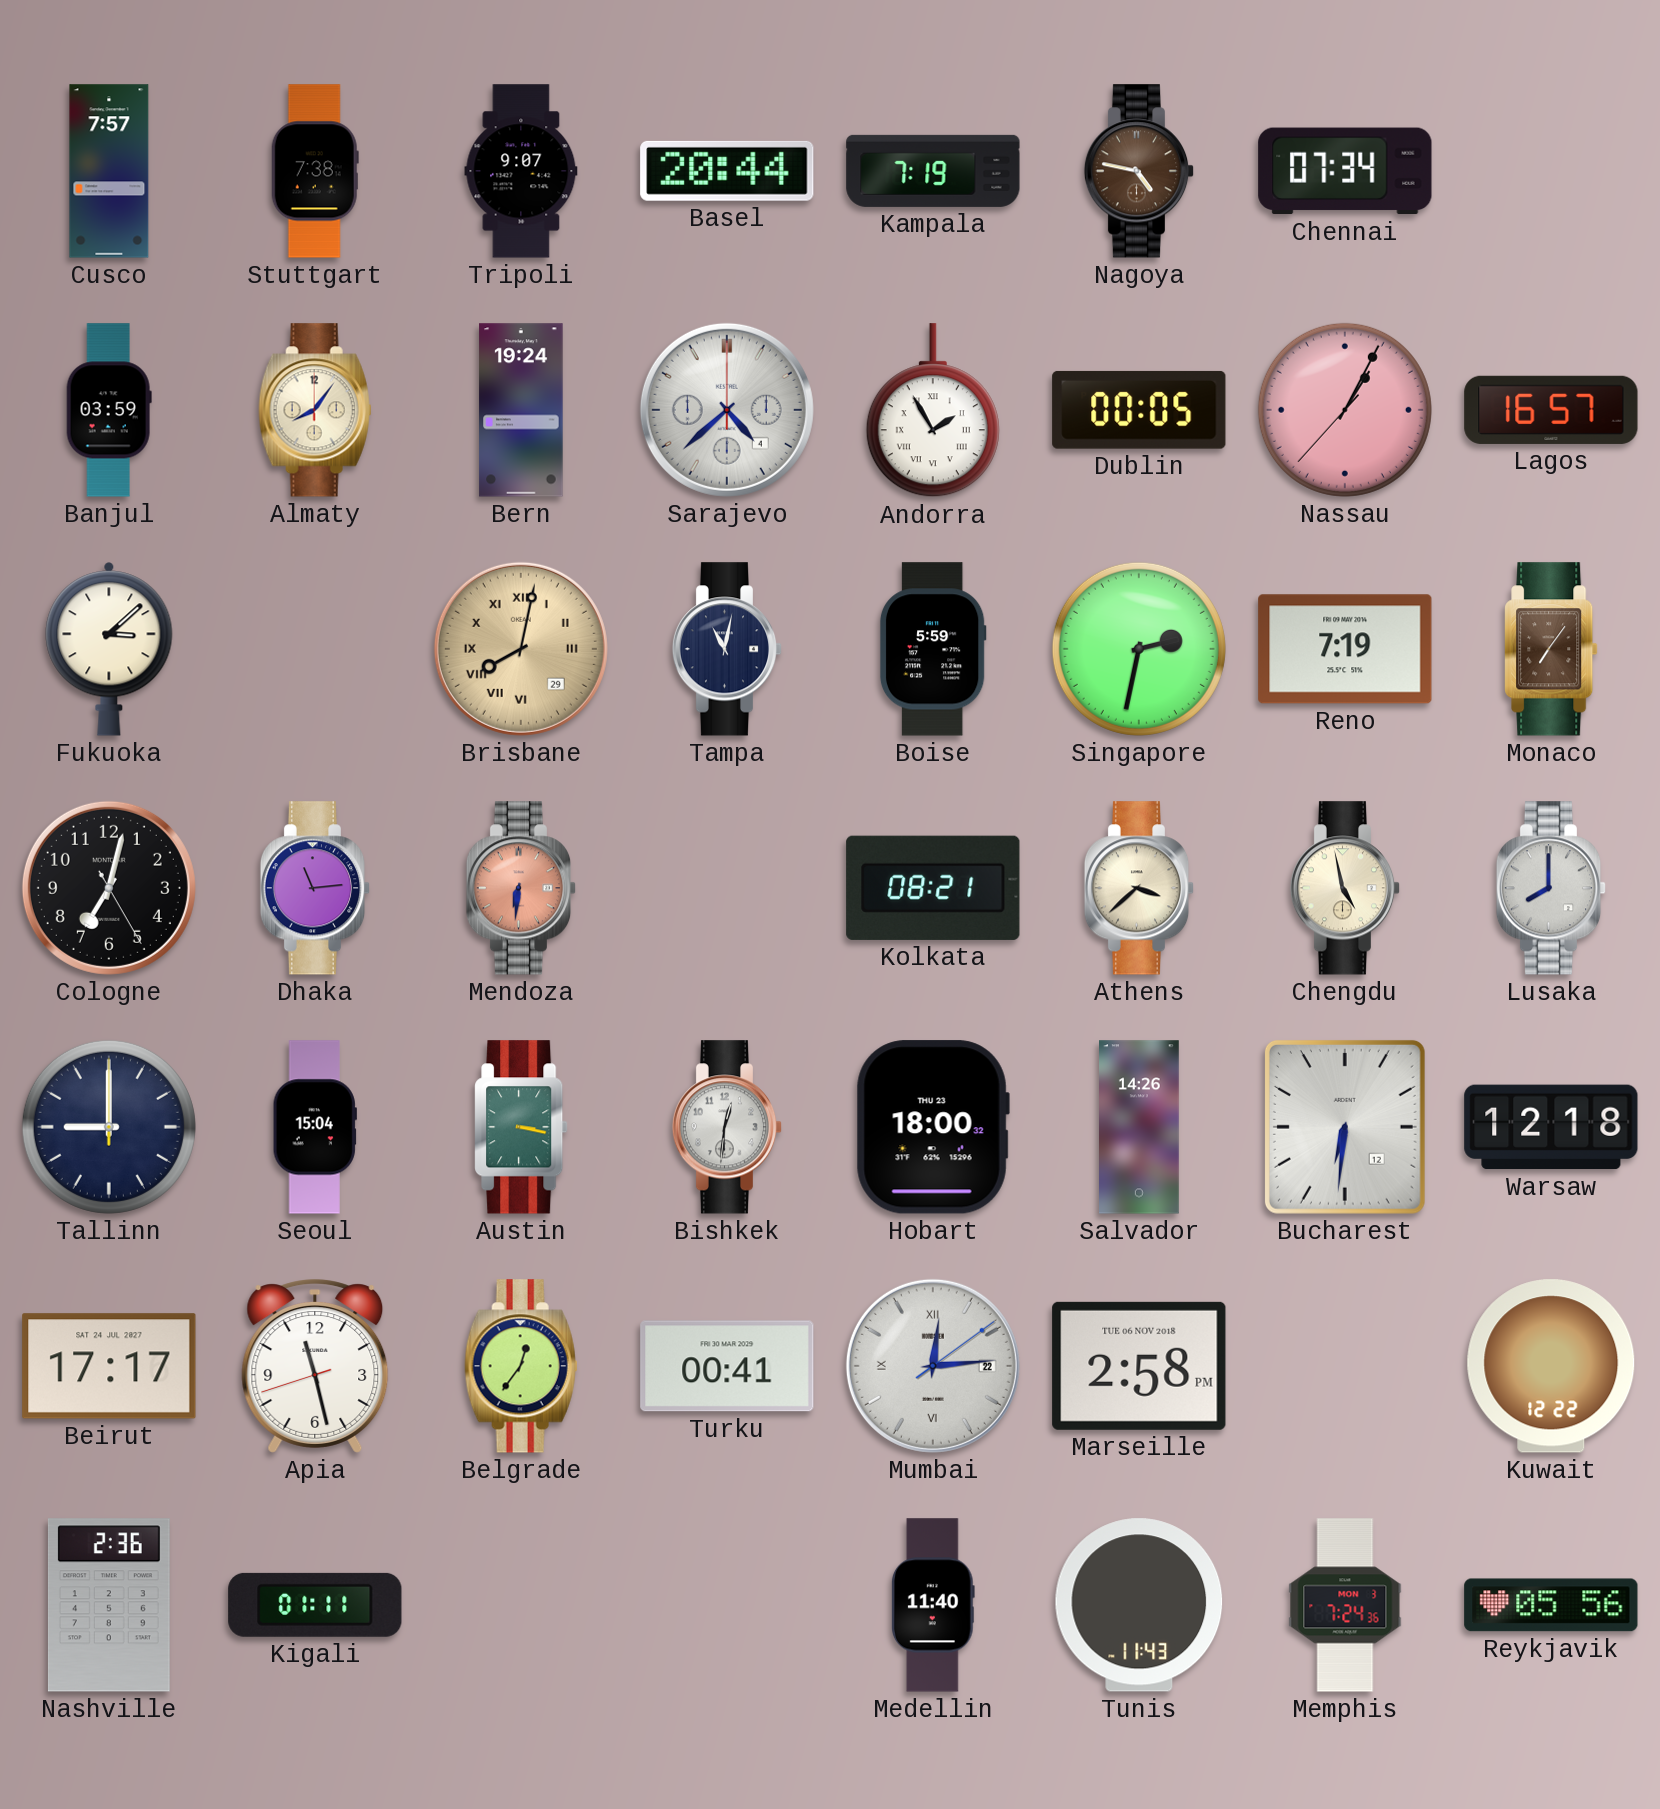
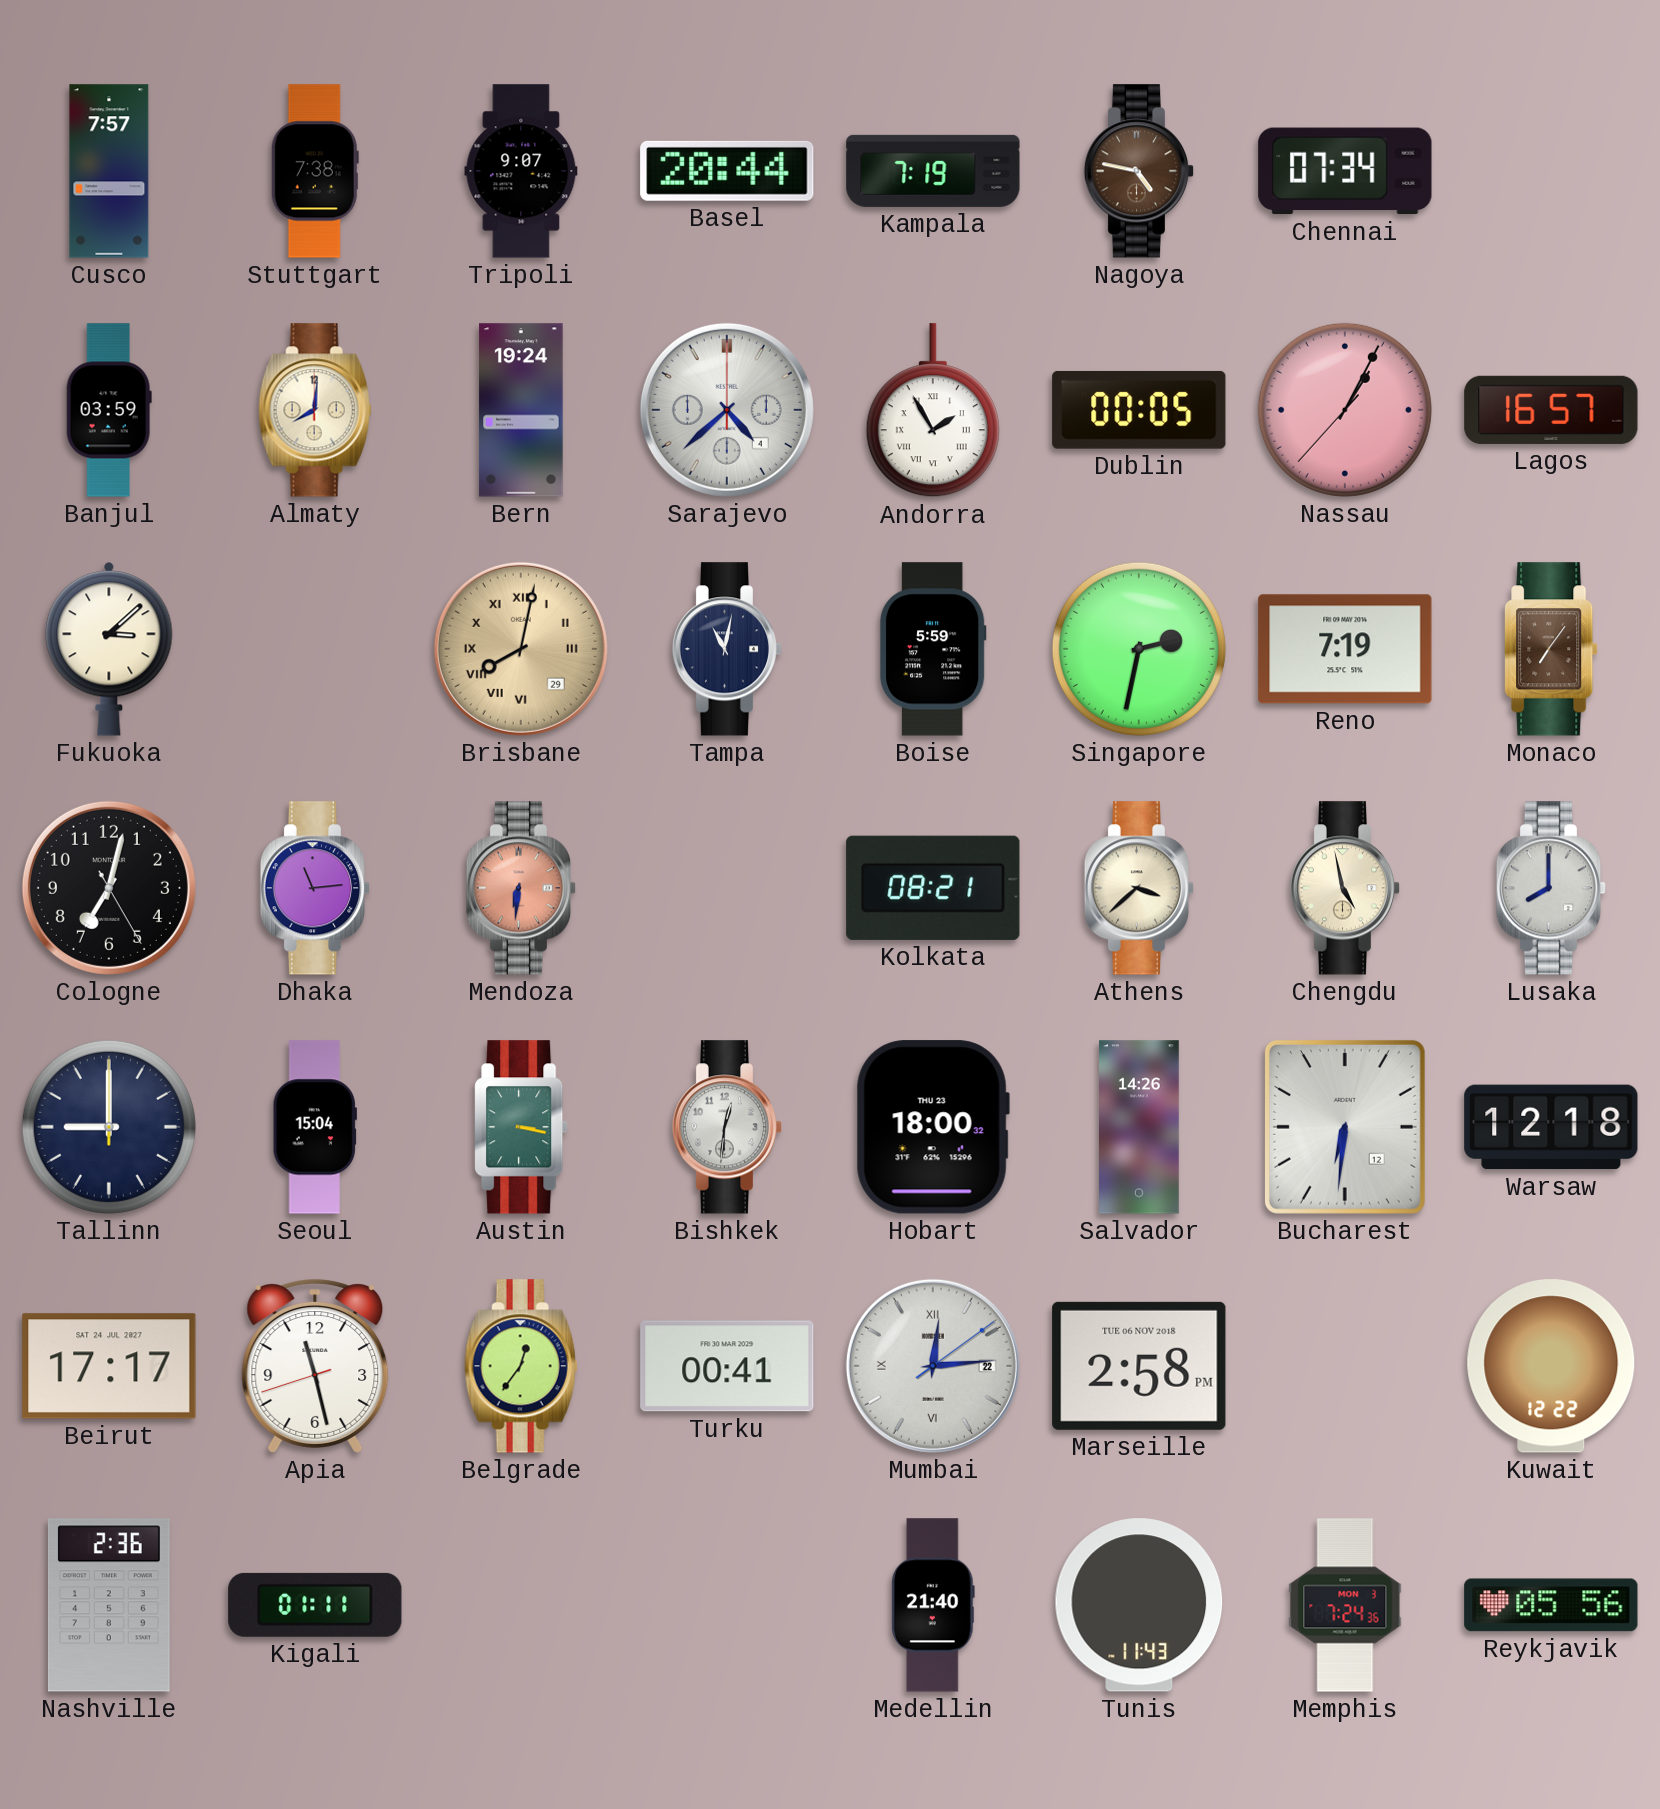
Almaty: 8:06 -> 8:01 (315, 410)
Medellin: 11:40 -> 21:40 (933, 1605)
